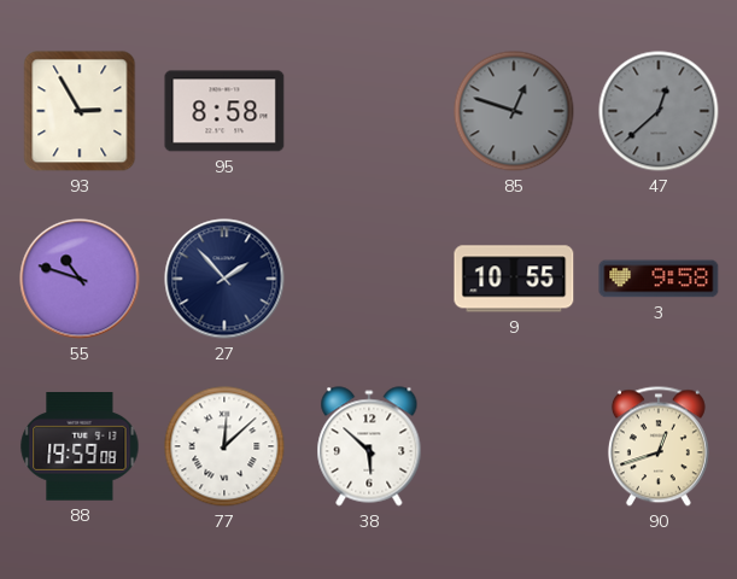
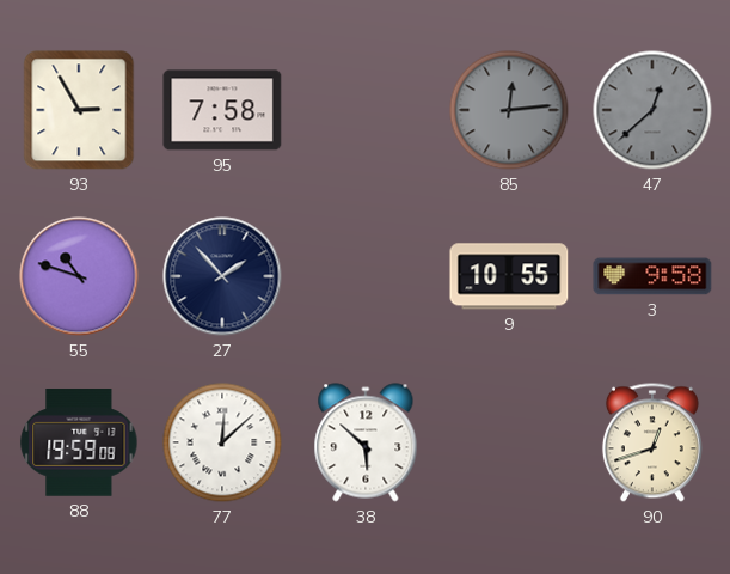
95: 8:58 -> 7:58 (222, 110)
85: 12:48 -> 12:14 (509, 110)
